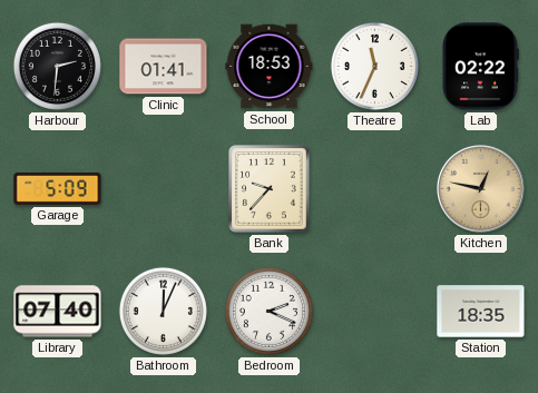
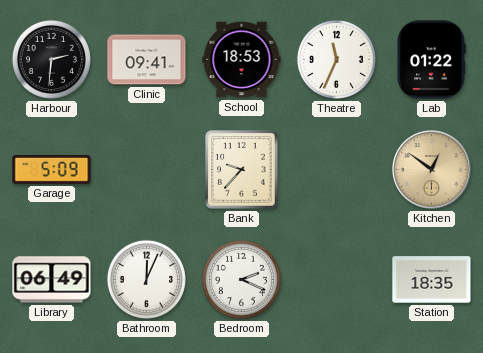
Clinic: 01:41 -> 09:41 (147, 60)
Lab: 02:22 -> 01:22 (431, 60)
Kitchen: 12:47 -> 12:51 (432, 170)
Library: 07:40 -> 06:49 (52, 280)
